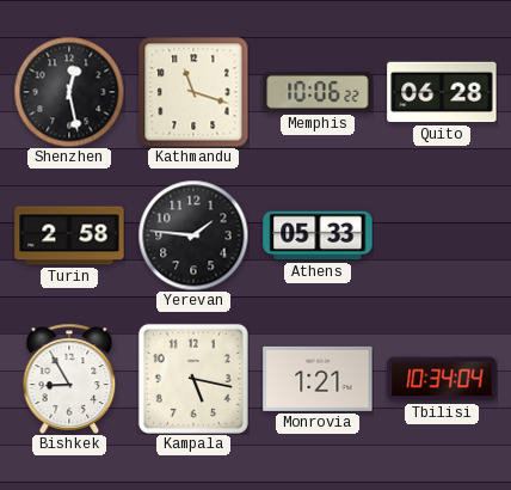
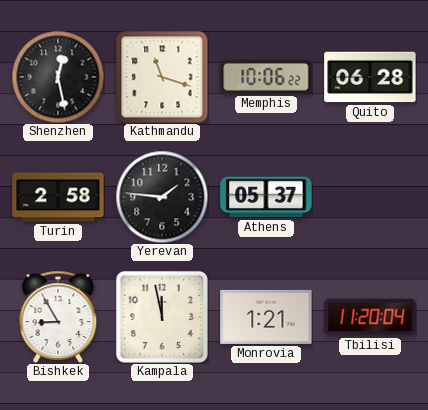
Athens: 05:33 -> 05:37 (266, 197)
Kampala: 5:17 -> 11:58 (162, 317)
Tbilisi: 10:34 -> 11:20 (370, 317)
